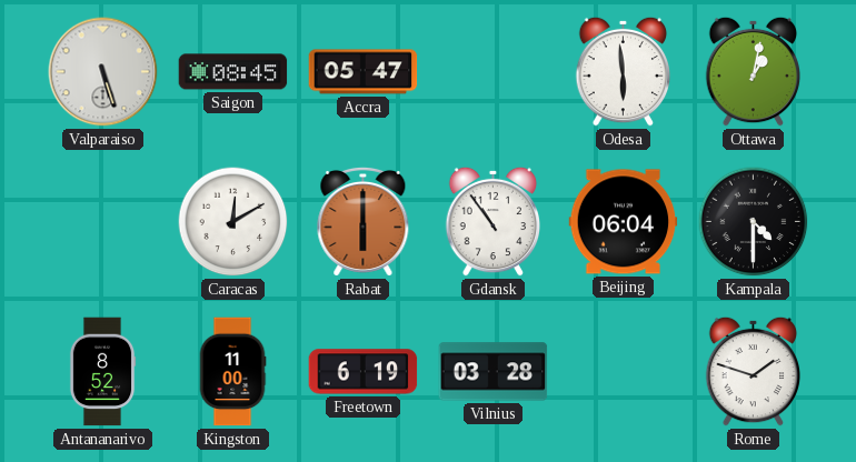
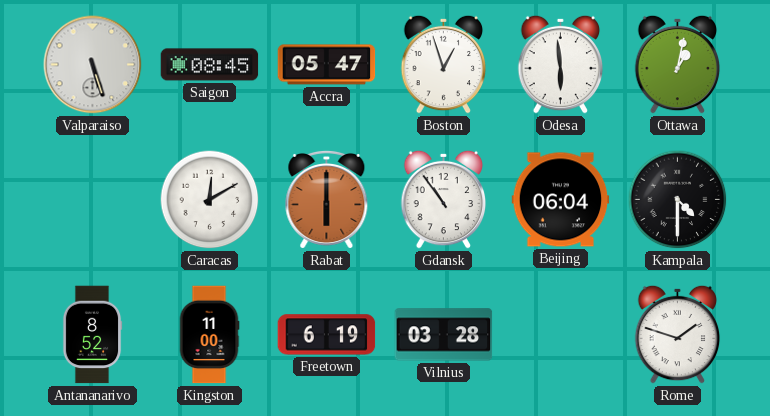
Boston: none -> 12:57 (444, 64)
